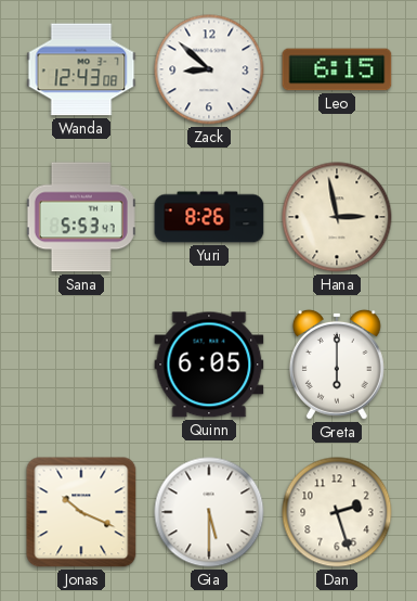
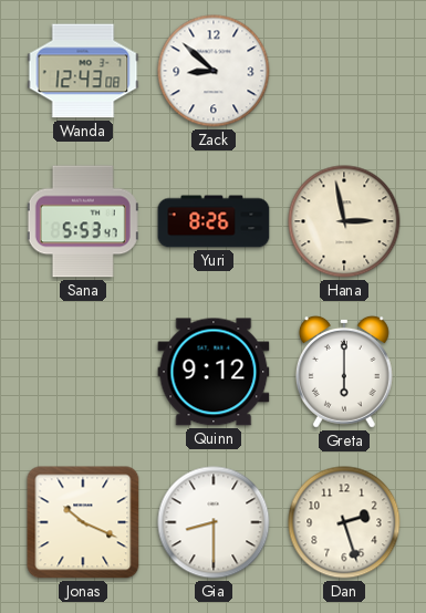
Leo: 6:15 -> none (337, 69)
Quinn: 6:05 -> 9:12 (214, 372)
Gia: 5:30 -> 8:30 (214, 522)
